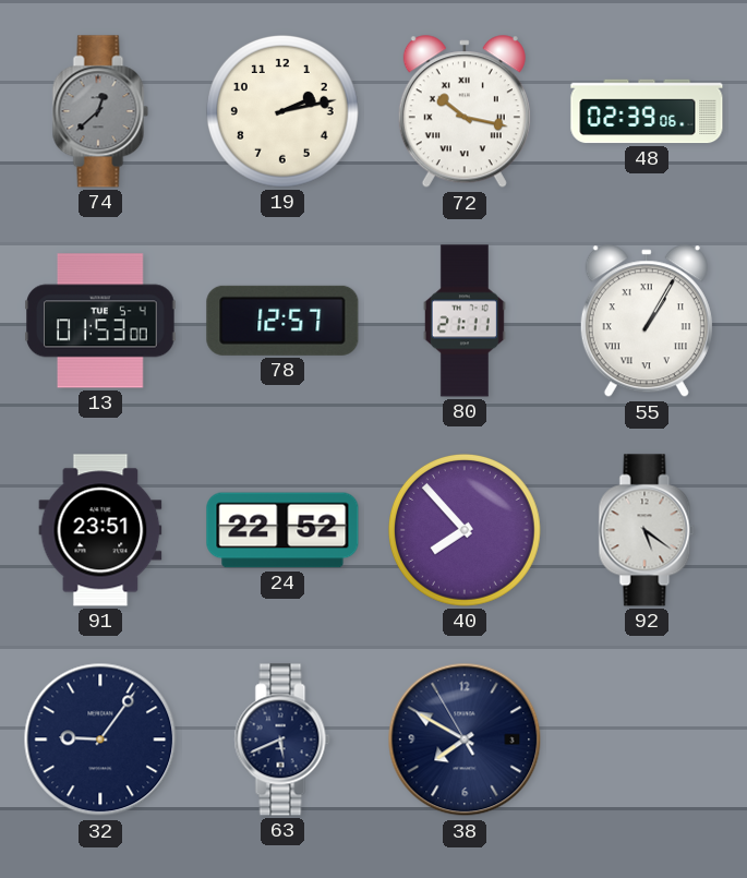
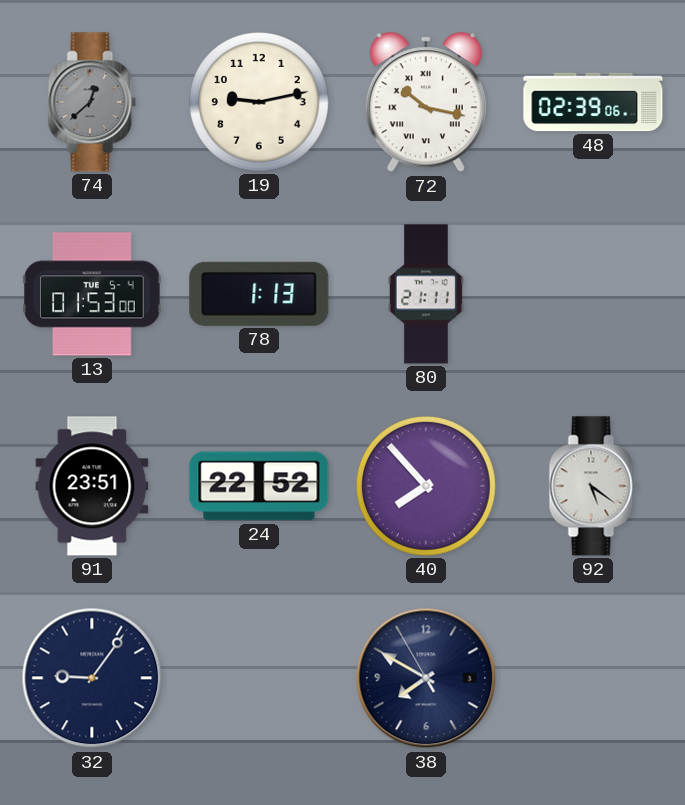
19: 2:13 -> 9:13 (259, 102)
78: 12:57 -> 1:13 (259, 294)
55: 1:05 -> none (647, 322)
63: 5:41 -> none (282, 739)
